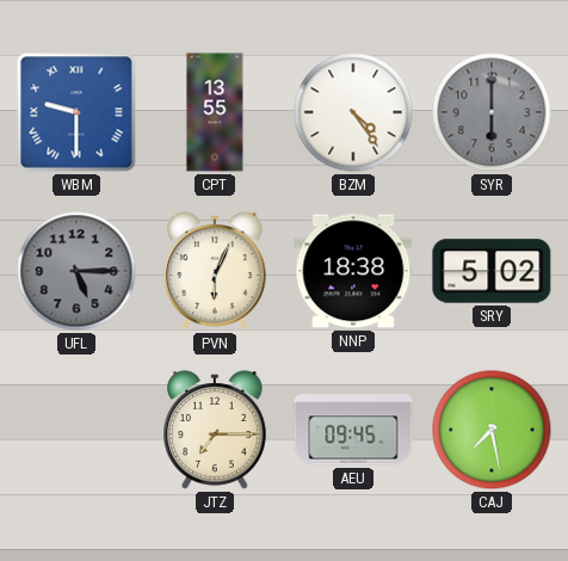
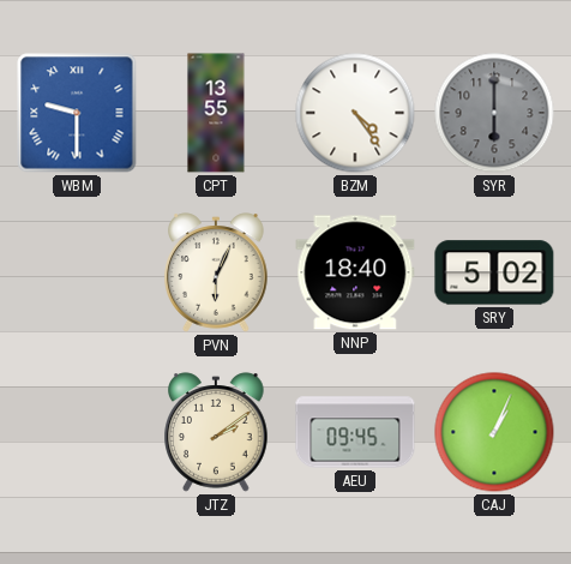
UFL: 5:15 -> none (76, 271)
NNP: 18:38 -> 18:40 (355, 272)
JTZ: 7:15 -> 2:09 (216, 432)
CAJ: 7:28 -> 1:04 (494, 432)
